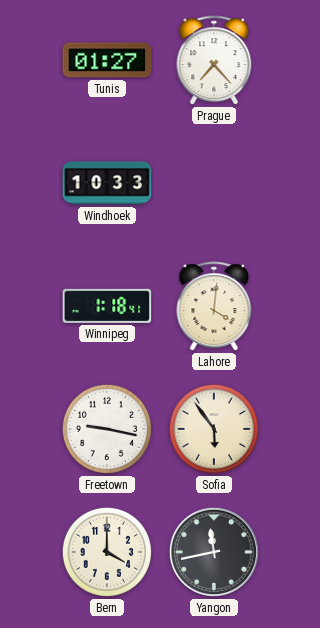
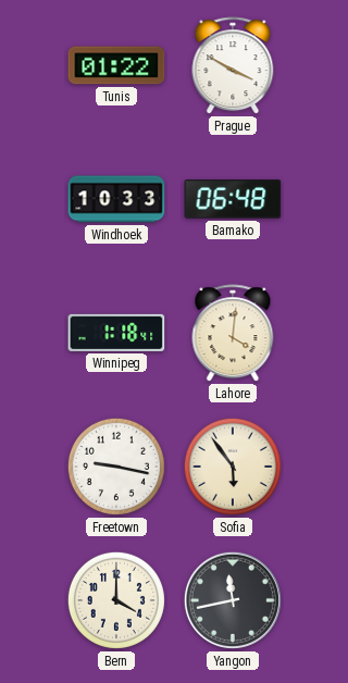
Tunis: 01:27 -> 01:22 (116, 65)
Prague: 7:23 -> 3:50 (233, 66)
Bamako: none -> 06:48 (233, 199)
